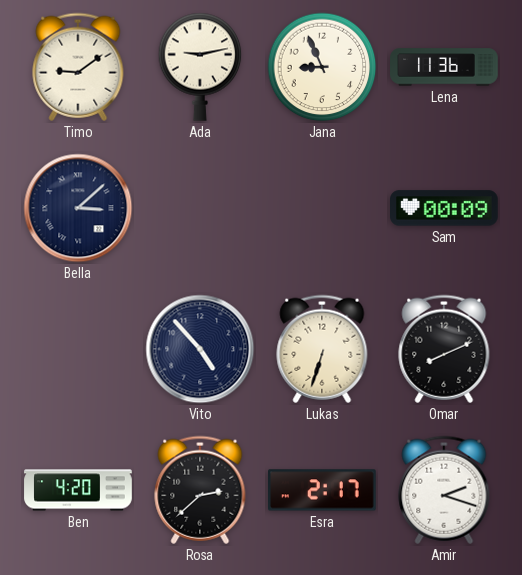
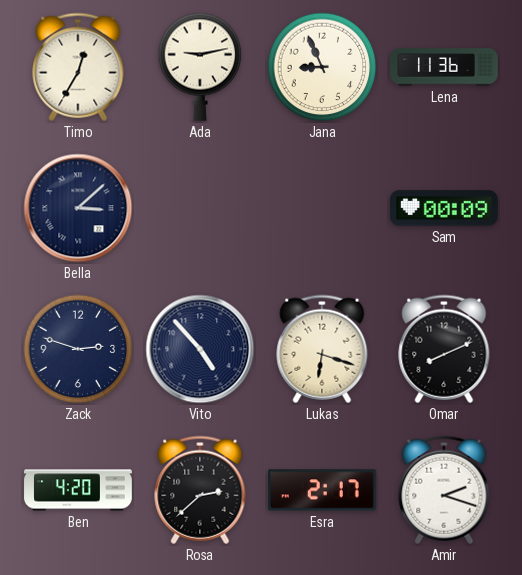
Timo: 9:09 -> 12:35 (78, 67)
Zack: none -> 2:48 (78, 349)
Lukas: 6:33 -> 6:18 (322, 349)
